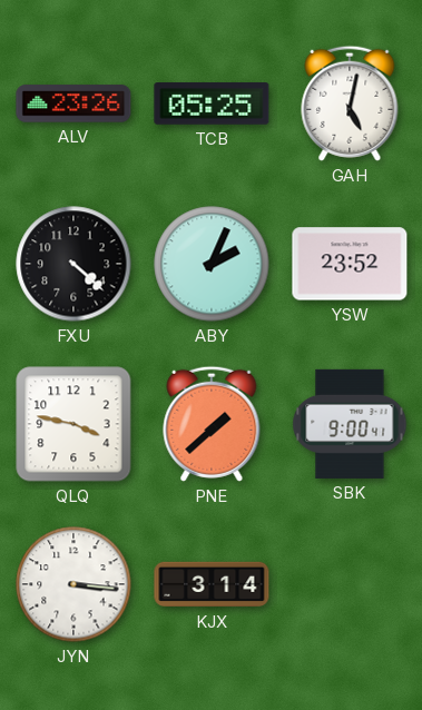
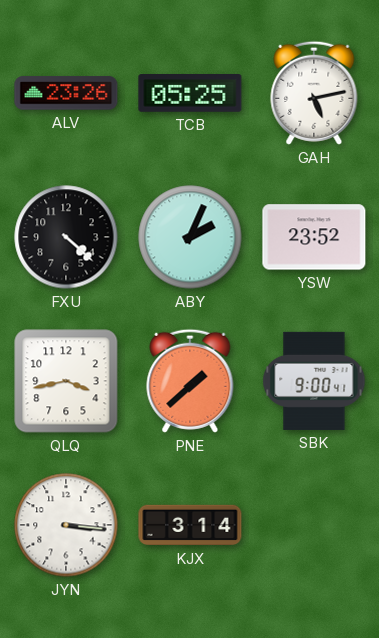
GAH: 5:02 -> 5:13 (314, 93)
QLQ: 3:47 -> 3:43 (66, 381)
